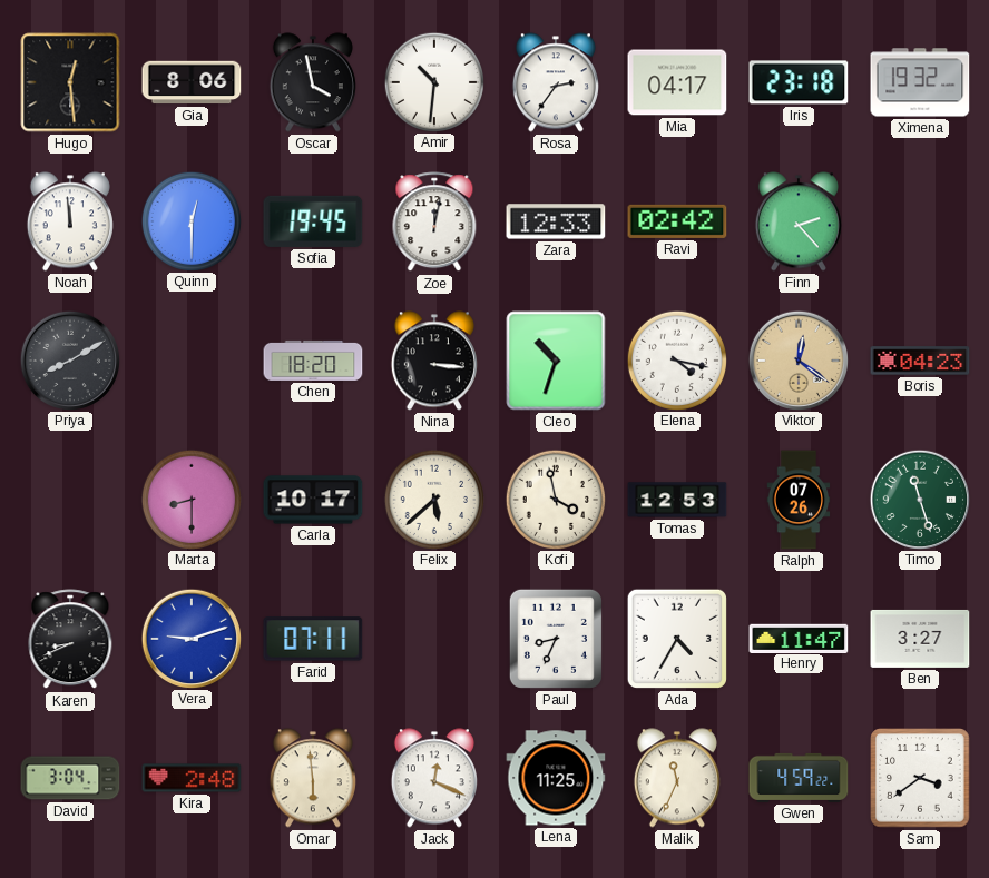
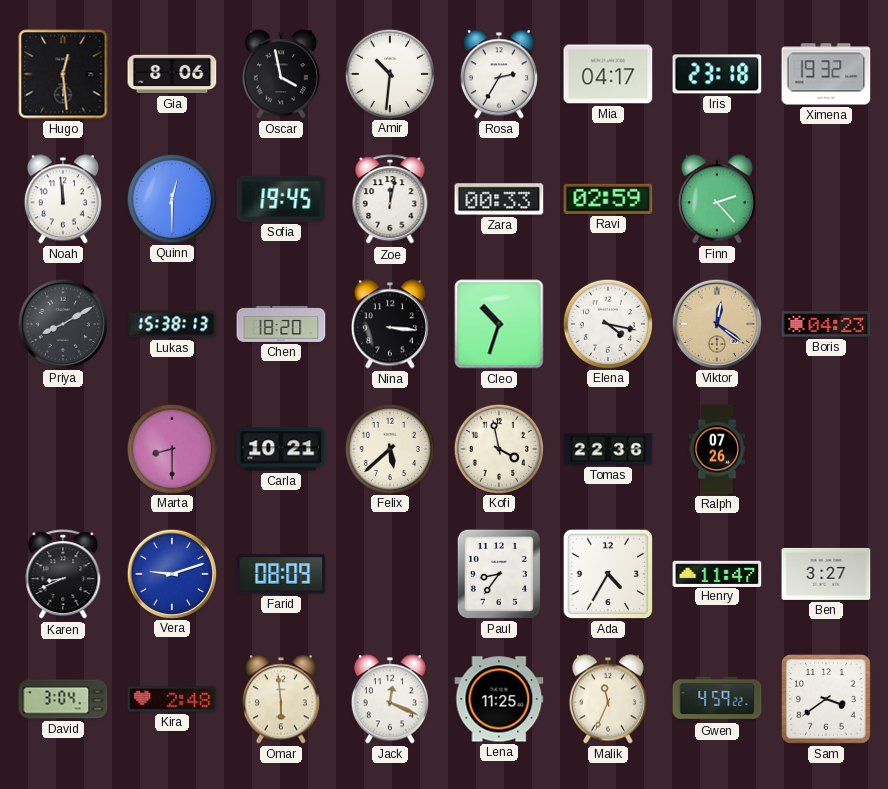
Rosa: 2:36 -> 2:35 (499, 74)
Zara: 12:33 -> 00:33 (499, 199)
Ravi: 02:42 -> 02:59 (608, 199)
Lukas: none -> 15:38 (172, 324)
Carla: 10:17 -> 10:21 (281, 449)
Tomas: 12:53 -> 22:36 (608, 449)
Timo: 11:27 -> none (919, 499)
Farid: 07:11 -> 08:09 (281, 574)
Paul: 8:34 -> 8:36 (499, 574)
